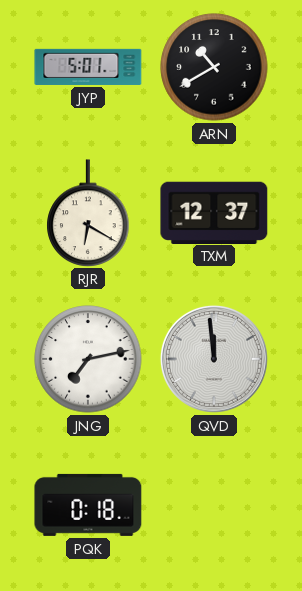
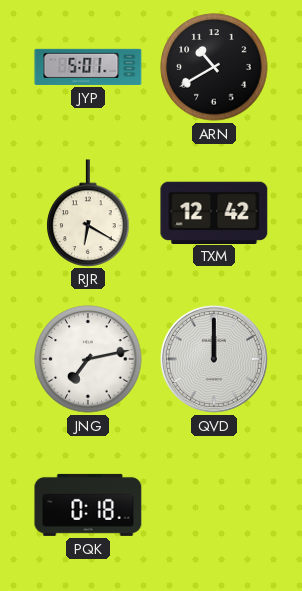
TXM: 12:37 -> 12:42 (214, 212)
QVD: 11:59 -> 12:00 (214, 359)
